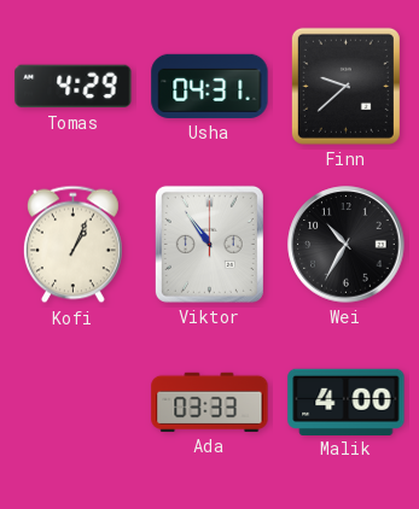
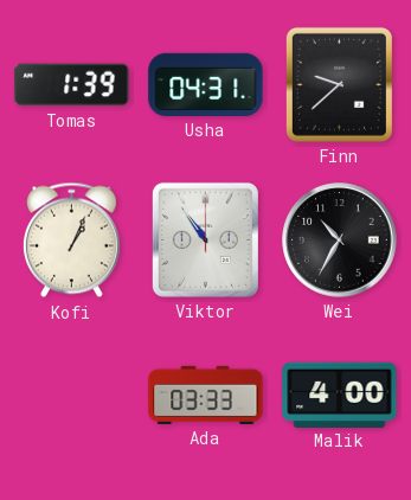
Tomas: 4:29 -> 1:39 (72, 85)
